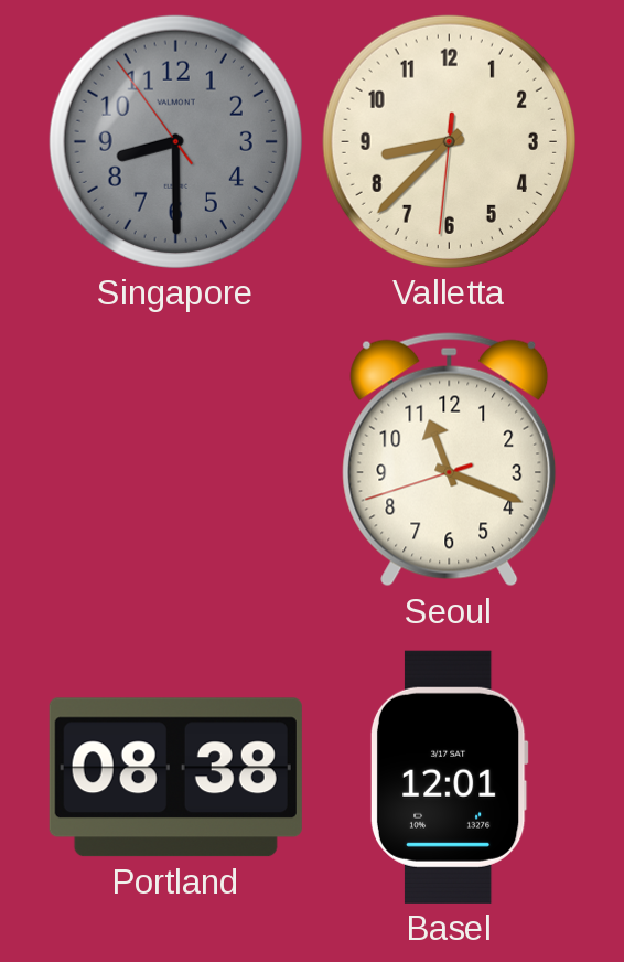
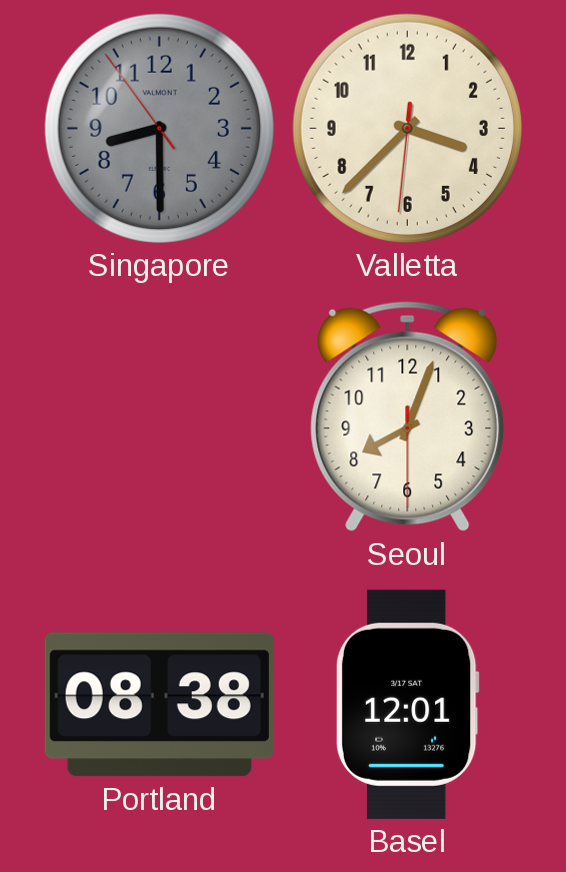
Valletta: 8:37 -> 3:37 (407, 128)
Seoul: 11:18 -> 8:03 (408, 417)
